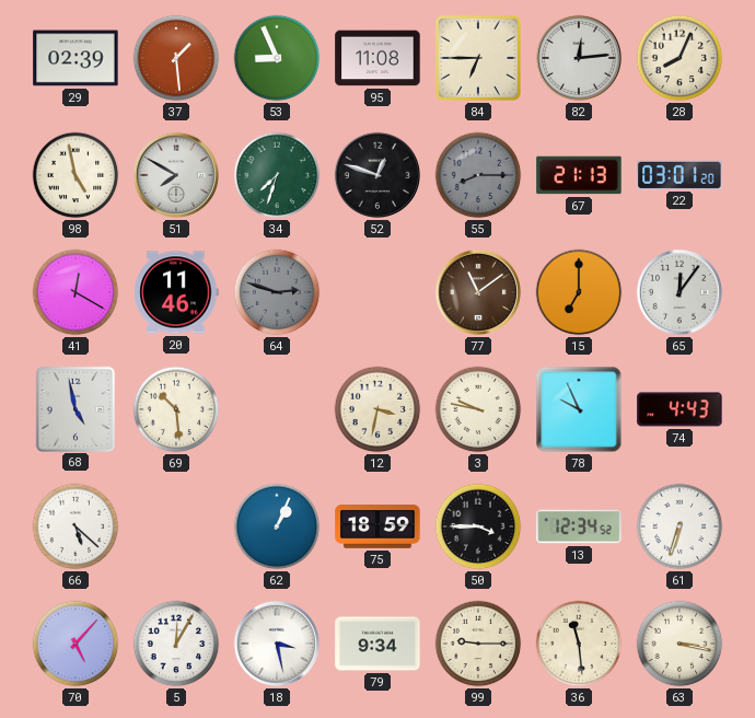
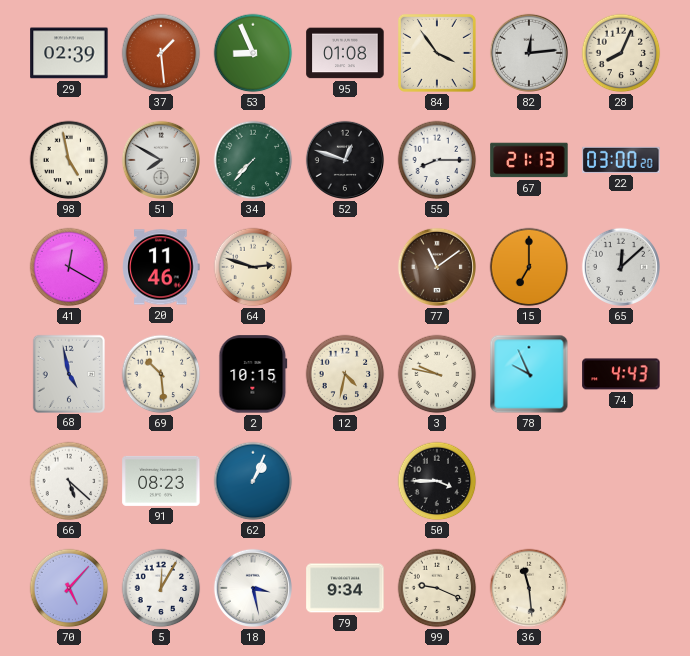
95: 11:08 -> 01:08 (345, 53)
84: 6:45 -> 3:54 (437, 53)
34: 7:33 -> 7:37 (253, 160)
55 dial: grey -> white (437, 160)
22: 03:01 -> 03:00 (621, 160)
64 dial: grey -> cream (253, 267)
65: 12:06 -> 12:08 (621, 267)
2: none -> 10:15 (253, 374)
12: 3:32 -> 4:32 (345, 374)
91: none -> 08:23 (161, 481)
75: 18:59 -> none (377, 528)
13: 12:34 -> none (579, 526)
61: 6:33 -> none (679, 526)
99: 9:15 -> 9:19 (437, 588)
63: 3:17 -> none (679, 644)
